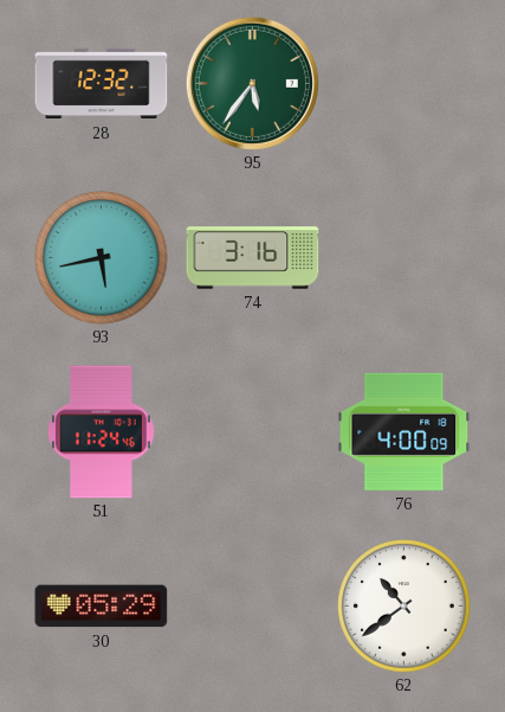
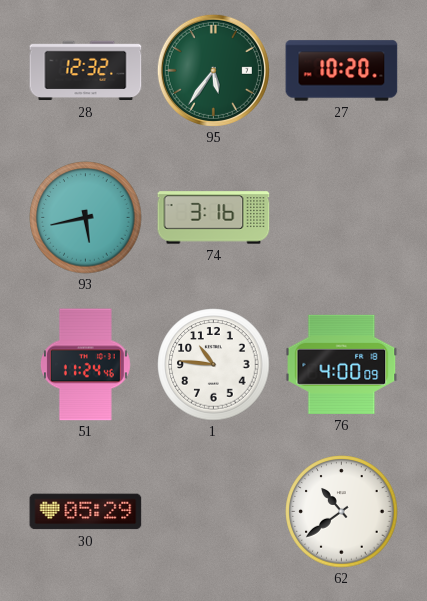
27: none -> 10:20 (342, 71)
1: none -> 10:46 (214, 365)
